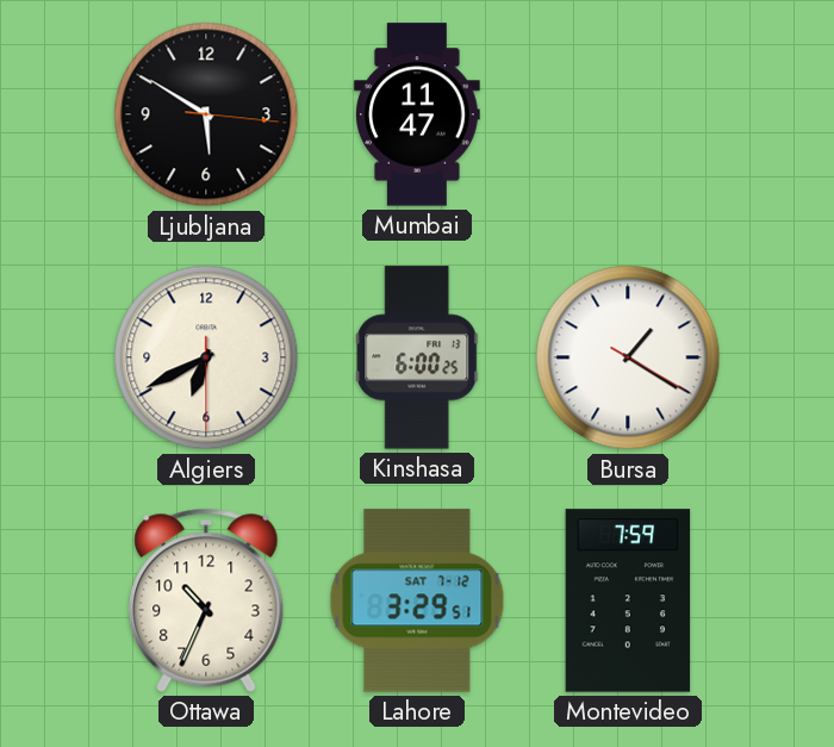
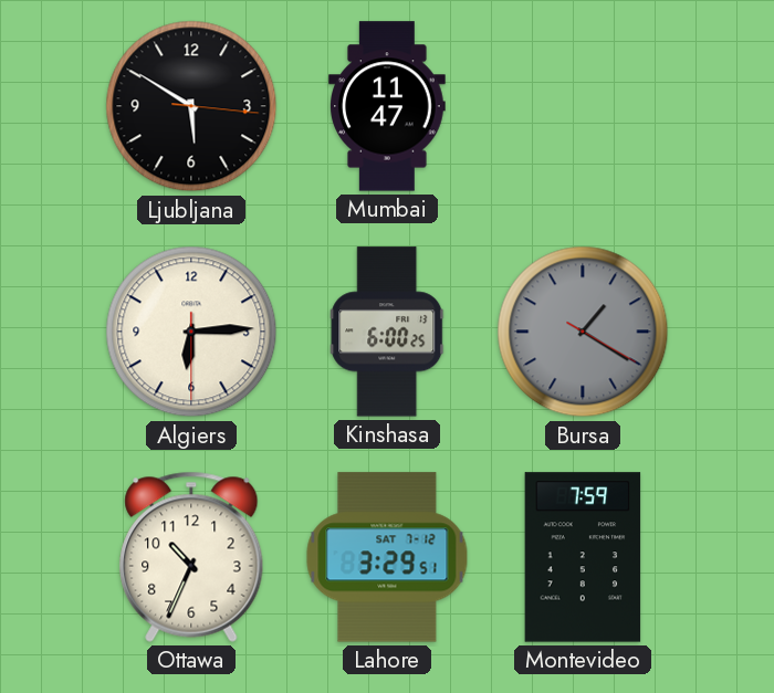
Algiers: 6:40 -> 6:14 (191, 332)
Bursa dial: white -> grey (583, 332)
